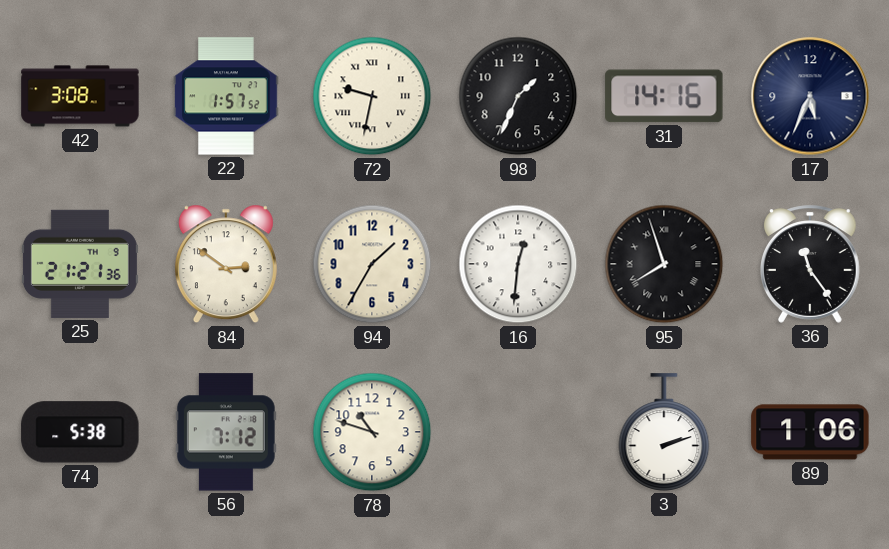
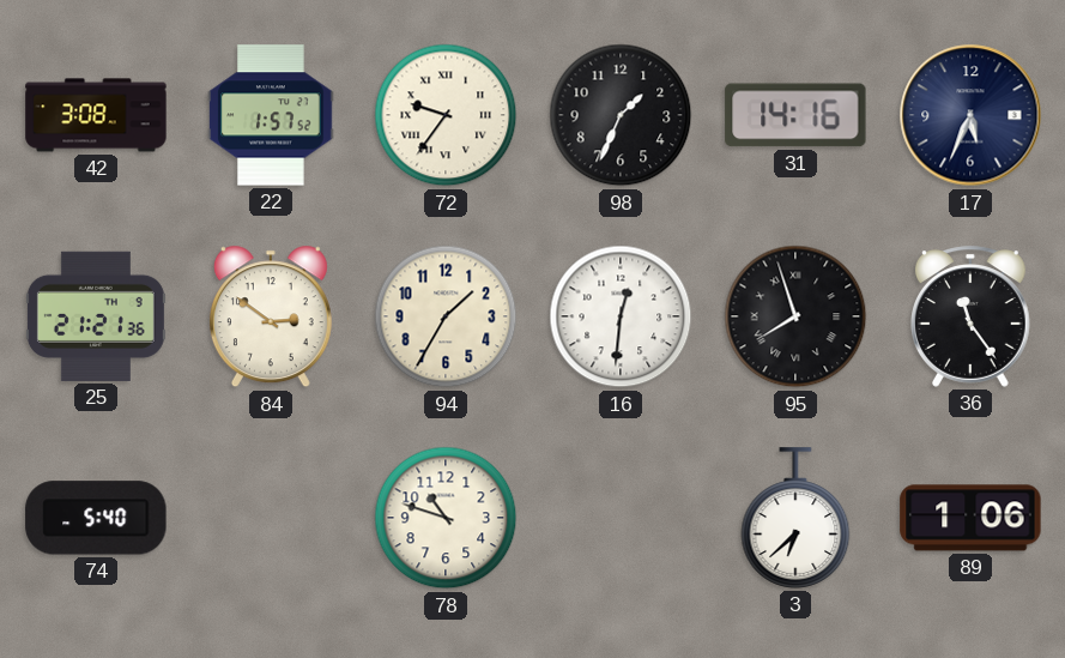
72: 9:32 -> 9:36 (446, 115)
74: 5:38 -> 5:40 (96, 518)
56: 7:12 -> none (226, 432)
3: 2:12 -> 6:38 (795, 518)
